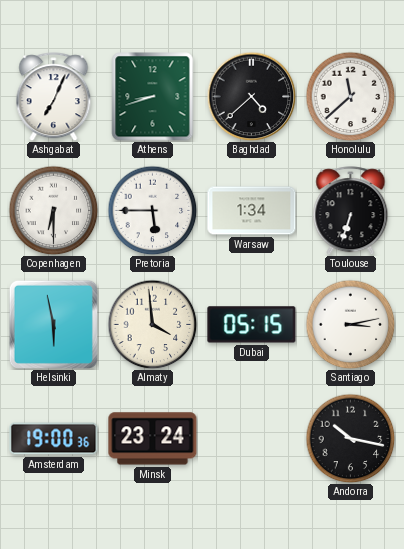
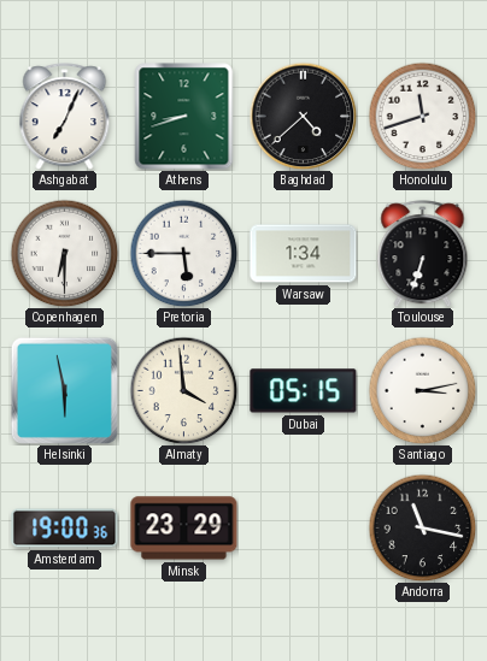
Honolulu: 11:38 -> 11:42 (422, 116)
Minsk: 23:24 -> 23:29 (184, 529)
Andorra: 10:17 -> 11:17 (422, 527)
